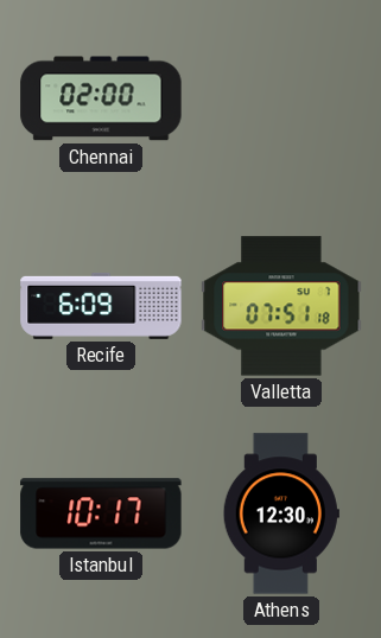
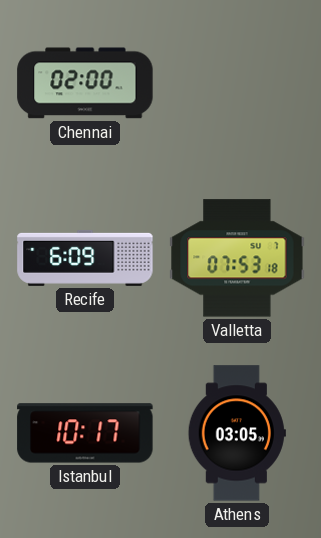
Valletta: 07:51 -> 07:53 (237, 258)
Athens: 12:30 -> 03:05 (237, 433)
